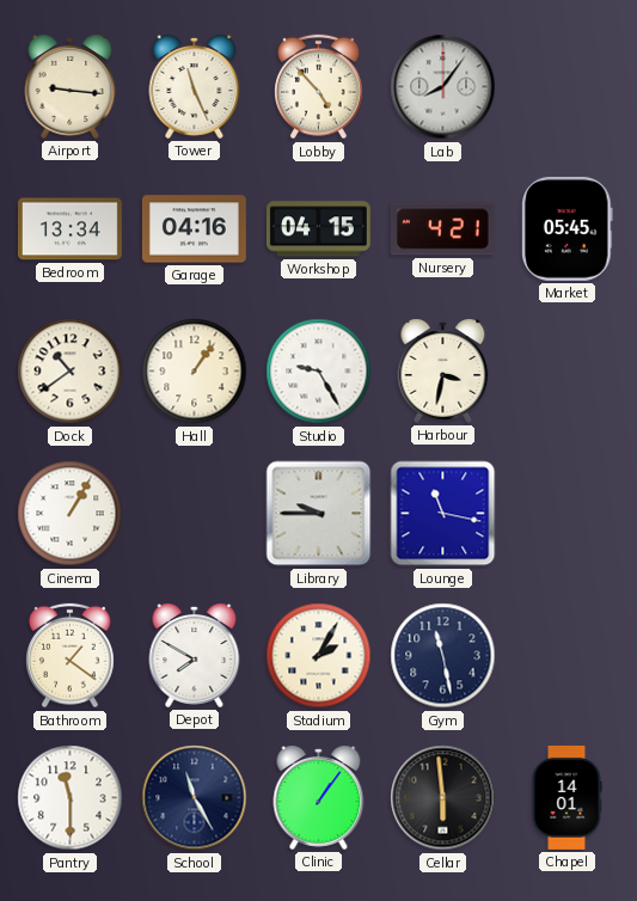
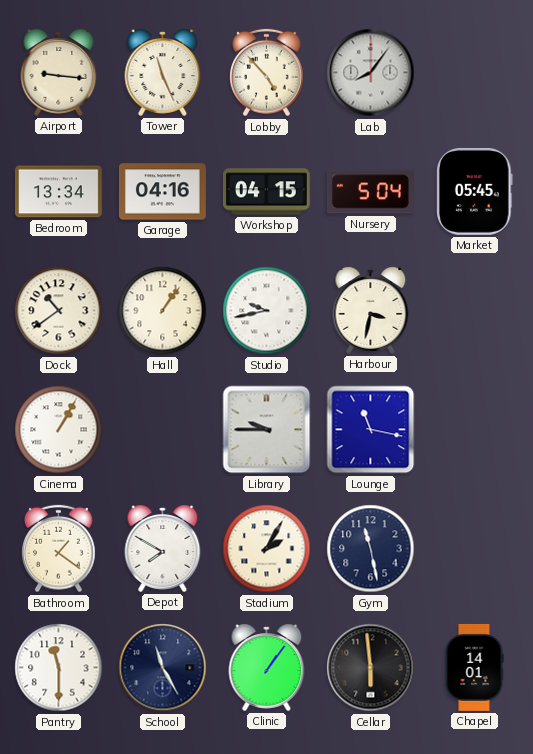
Nursery: 4:21 -> 5:04 (370, 192)
Studio: 9:25 -> 9:43 (267, 311)
